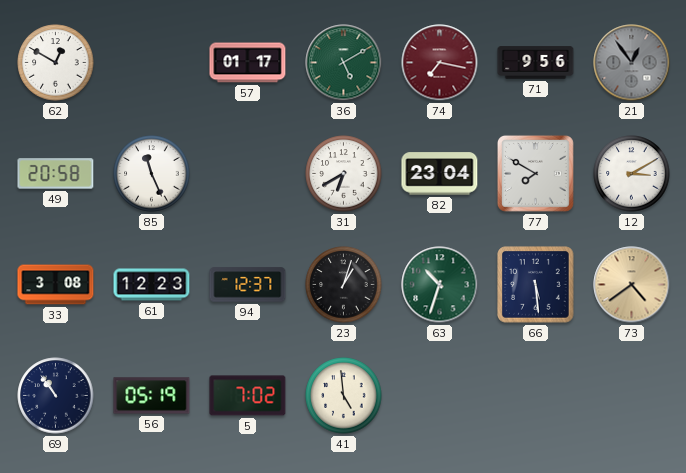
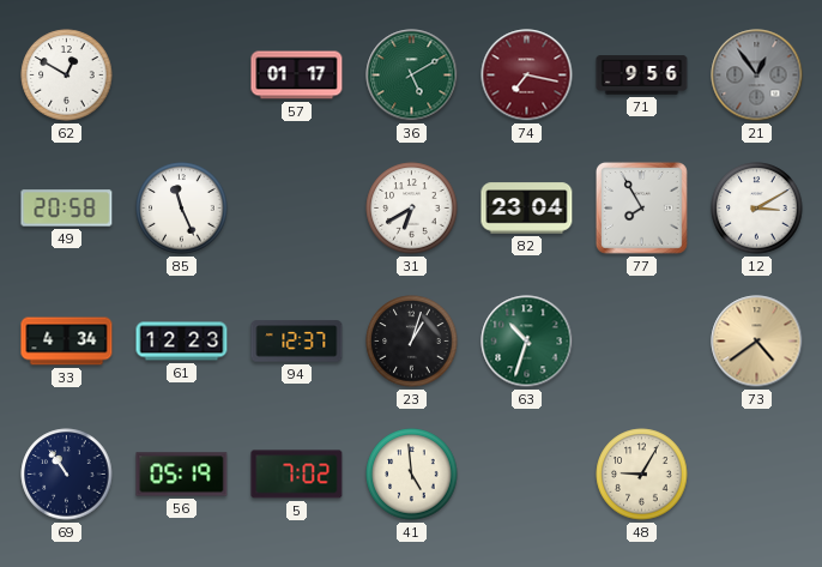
77: 7:50 -> 7:55 (641, 207)
33: 3:08 -> 4:34 (67, 342)
66: 5:29 -> none (536, 285)
48: none -> 9:05 (642, 475)
